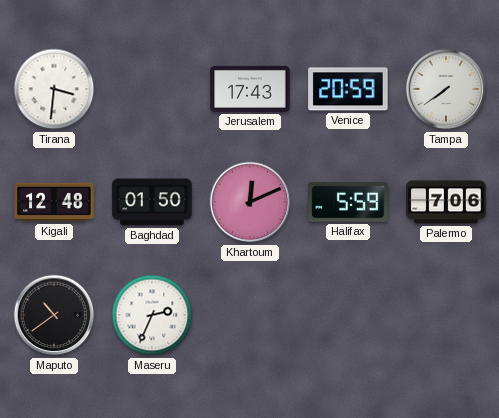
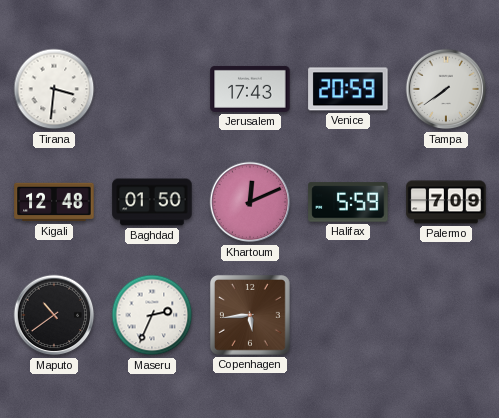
Palermo: 7:06 -> 7:09 (446, 202)
Copenhagen: none -> 5:44 (250, 315)
